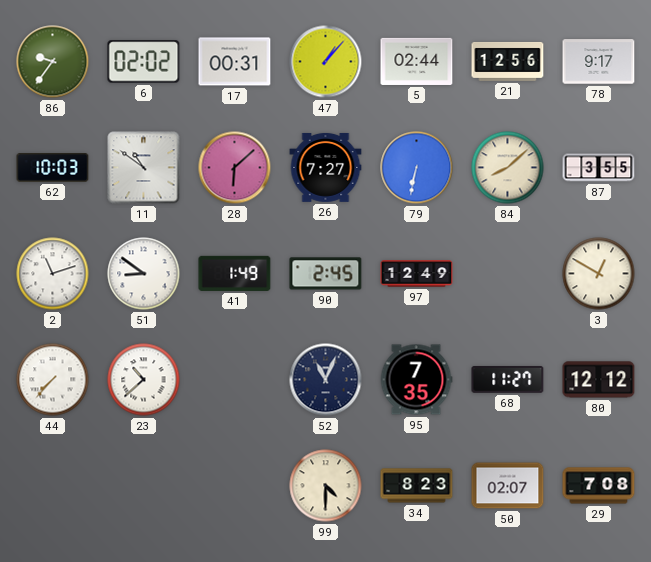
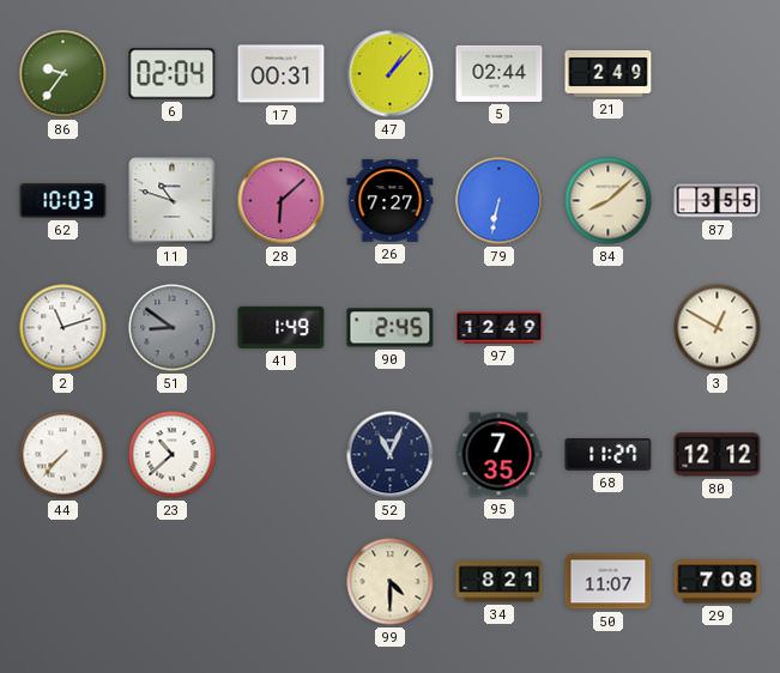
6: 02:02 -> 02:04 (173, 74)
21: 12:56 -> 2:49 (609, 73)
78: 9:17 -> none (599, 62)
11: 10:51 -> 10:48 (173, 201)
51 dial: white -> grey (173, 328)
34: 8:23 -> 8:21 (500, 582)
50: 02:07 -> 11:07 (609, 582)
